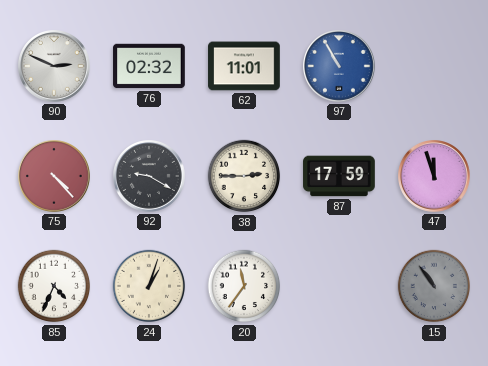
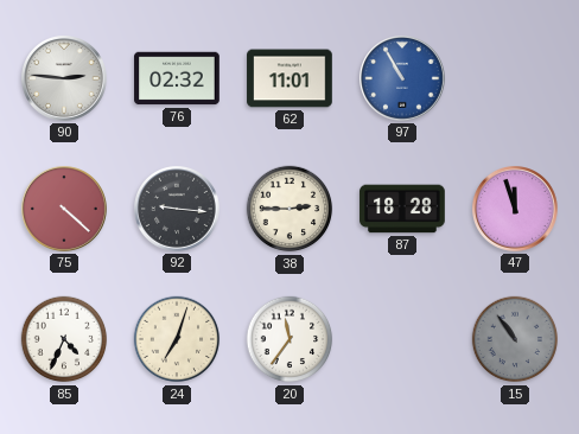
90: 2:49 -> 2:46 (65, 79)
75: 4:23 -> 4:22 (65, 210)
92: 9:20 -> 9:16 (178, 210)
87: 17:59 -> 18:28 (402, 209)
24: 1:03 -> 7:03 (177, 339)
